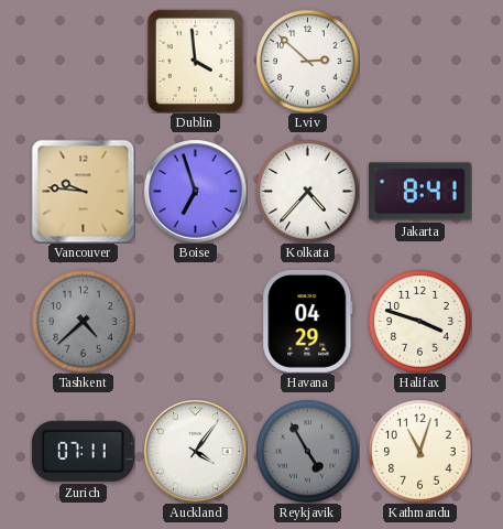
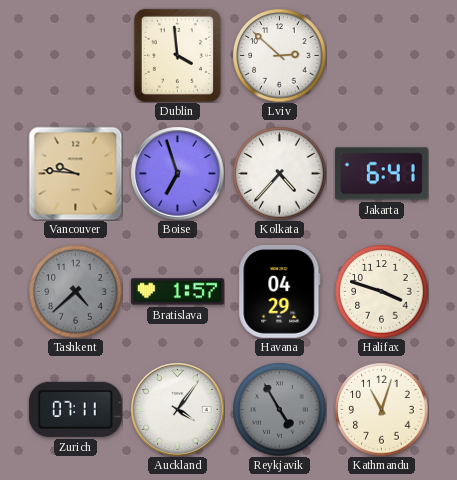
Jakarta: 8:41 -> 6:41 (381, 174)
Bratislava: none -> 1:57 (177, 292)
